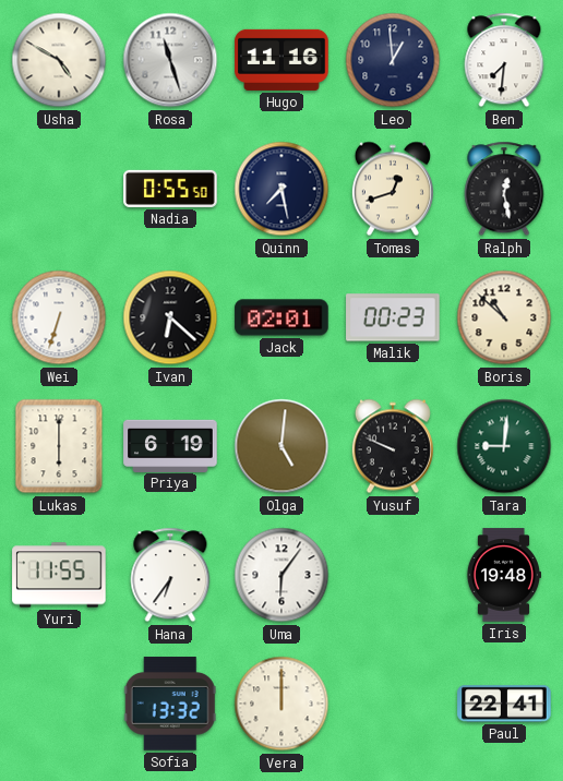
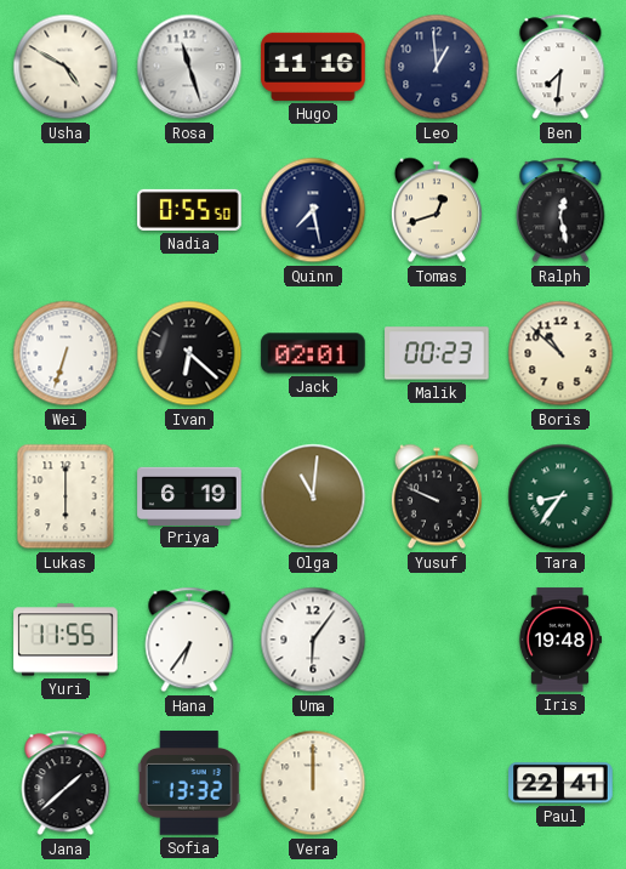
Olga: 5:01 -> 11:01 (313, 496)
Tara: 9:01 -> 8:36 (560, 496)
Jana: none -> 1:38 (66, 783)
